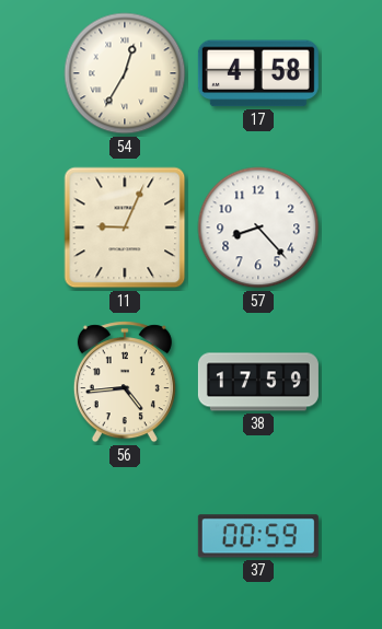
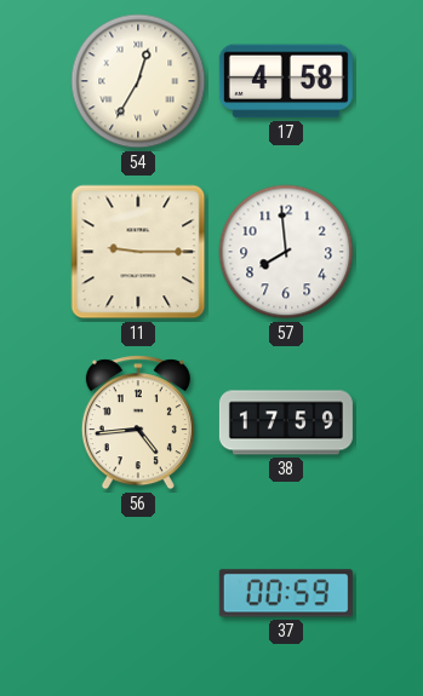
11: 9:04 -> 9:15 (138, 252)
57: 8:23 -> 7:59 (286, 252)
